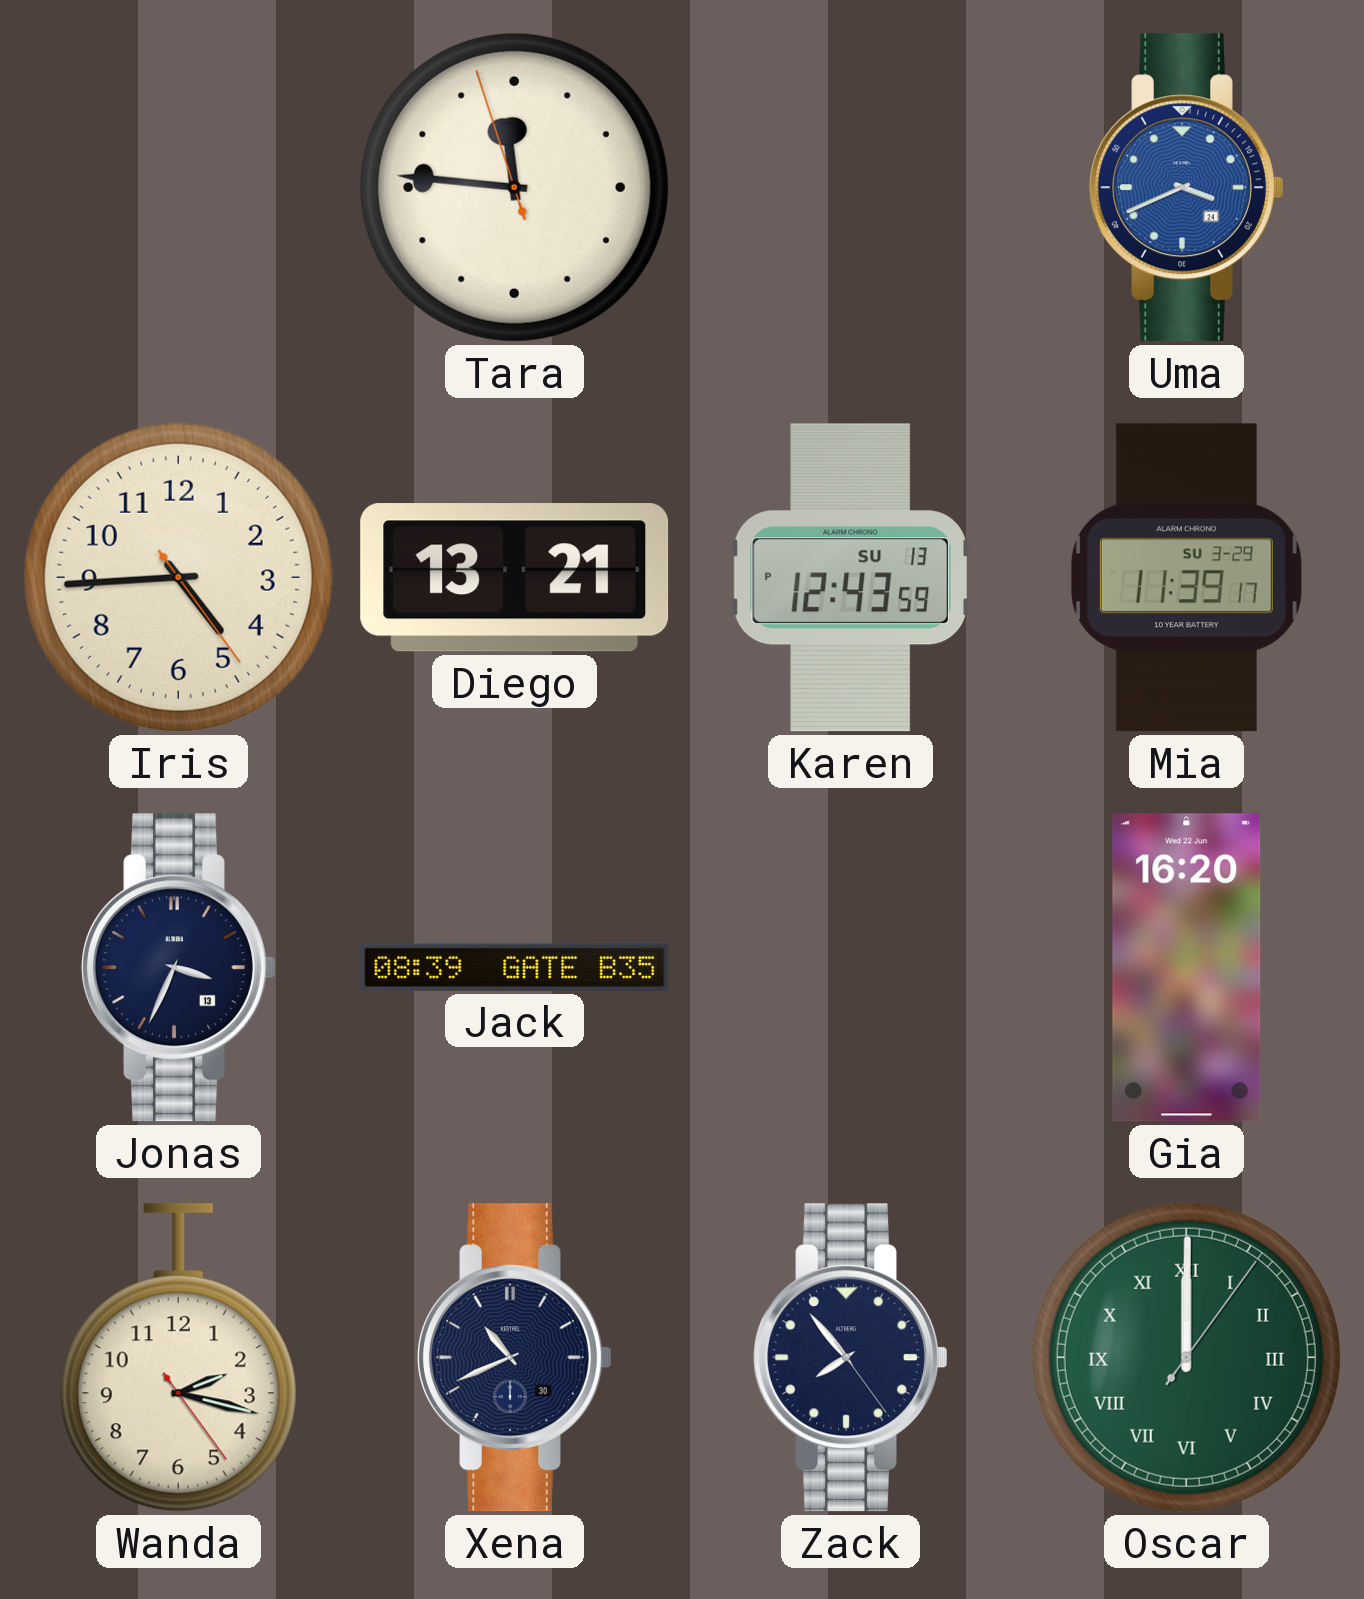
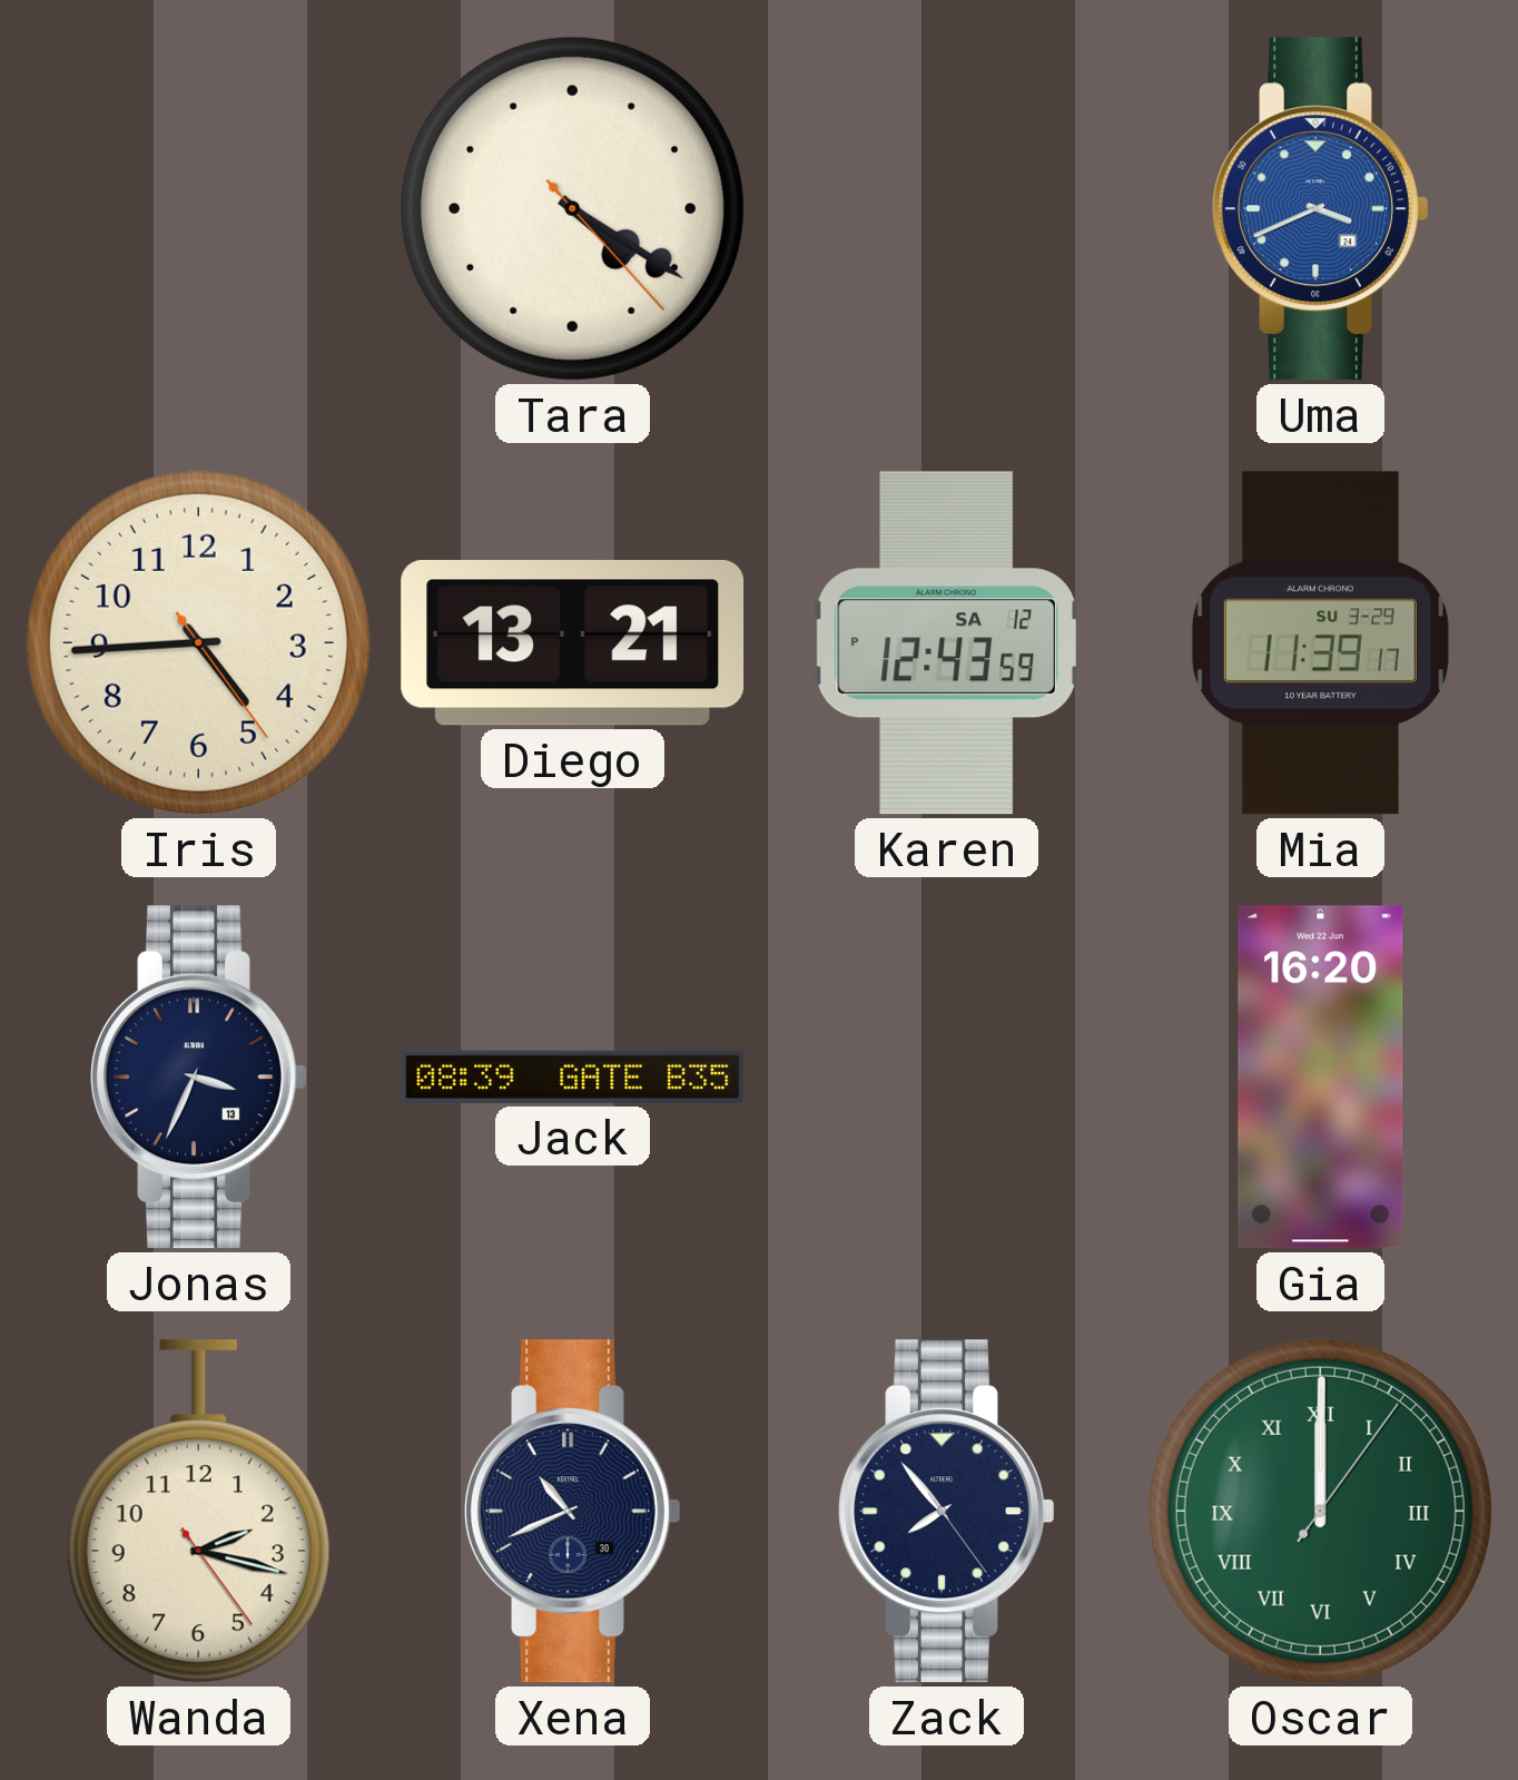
Tara: 11:45 -> 4:20 (572, 208)
Karen date: SU 13 -> SA 12 (946, 643)
